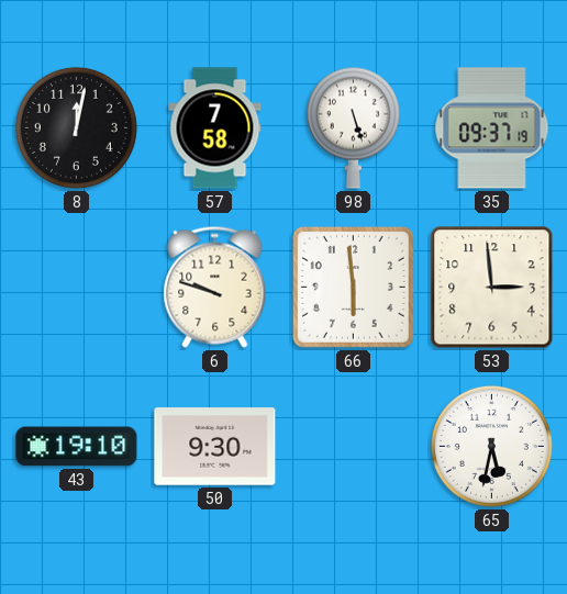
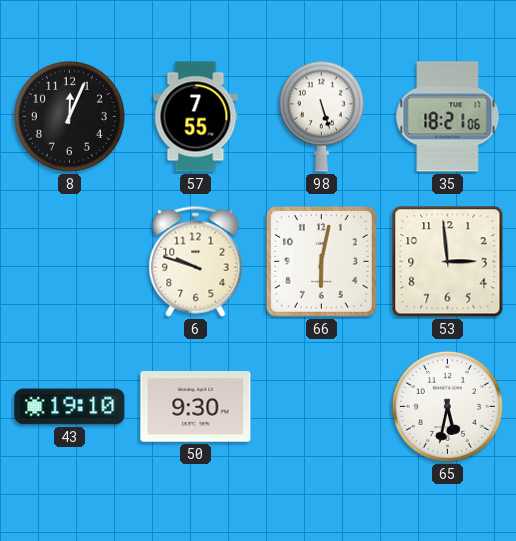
8: 12:02 -> 12:04 (69, 116)
57: 7:58 -> 7:55 (196, 117)
35: 09:37 -> 18:21 (448, 117)
66: 5:59 -> 6:02 (321, 261)
